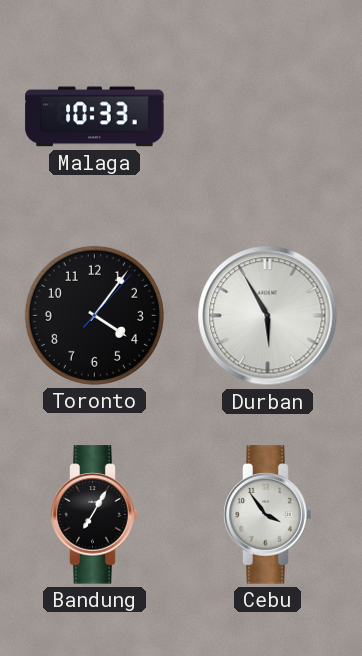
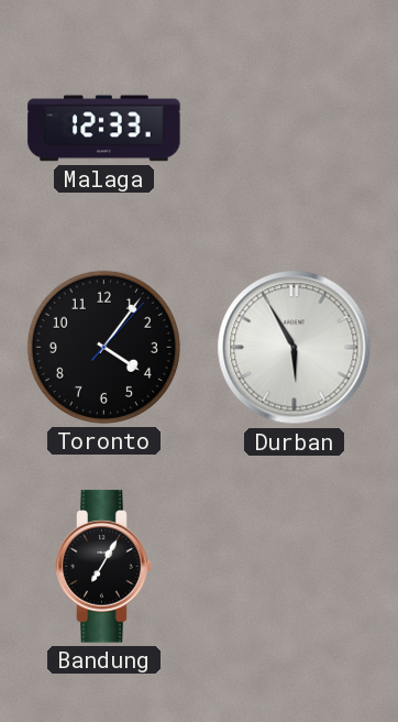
Malaga: 10:33 -> 12:33 (104, 129)
Cebu: 3:54 -> none (268, 515)
